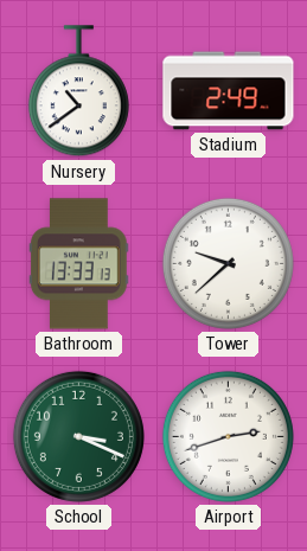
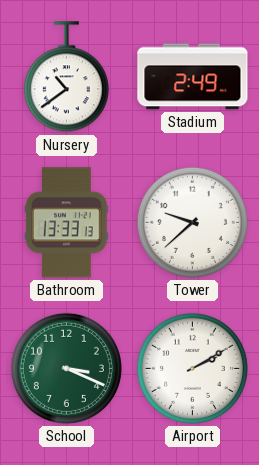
Airport: 2:42 -> 2:10 (192, 368)
